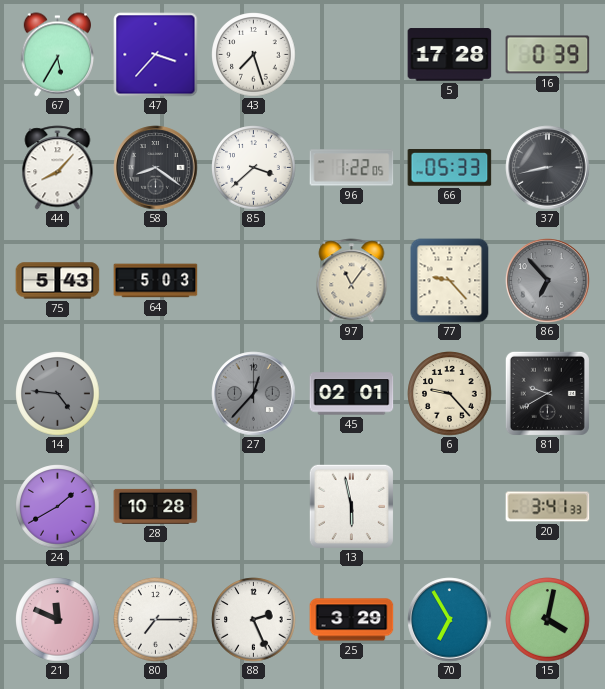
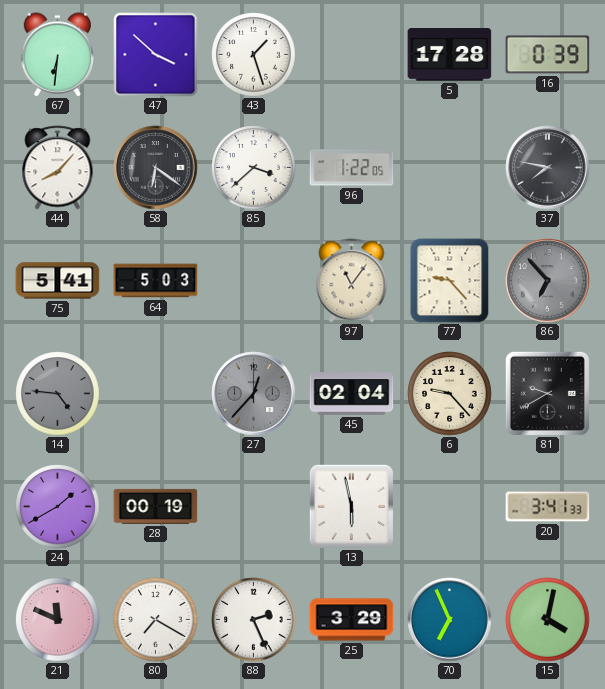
67: 5:35 -> 6:31 (58, 55)
47: 3:37 -> 3:52 (156, 55)
43: 7:27 -> 1:27 (254, 55)
58: 8:21 -> 6:21 (156, 168)
66: 05:33 -> none (450, 168)
37: 8:43 -> 7:47 (548, 168)
75: 5:43 -> 5:41 (58, 281)
45: 02:01 -> 02:04 (352, 394)
28: 10:28 -> 00:19 (156, 506)
80: 7:15 -> 7:20 (156, 620)
70: 6:55 -> 6:56 (450, 620)
